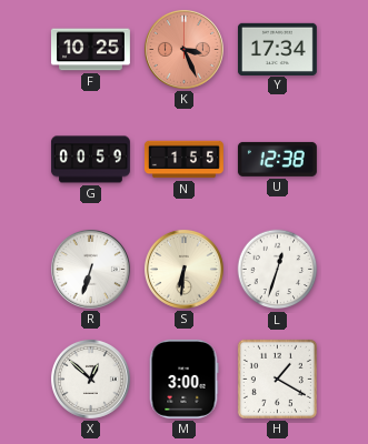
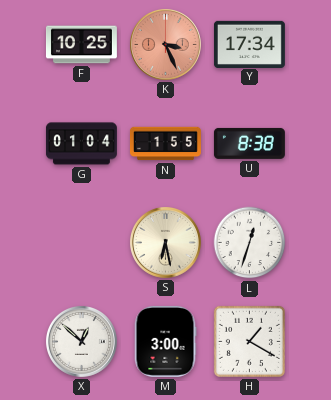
G: 00:59 -> 01:04 (81, 144)
U: 12:38 -> 8:38 (249, 143)
R: 6:33 -> none (90, 269)
S: 6:31 -> 6:28 (165, 242)
